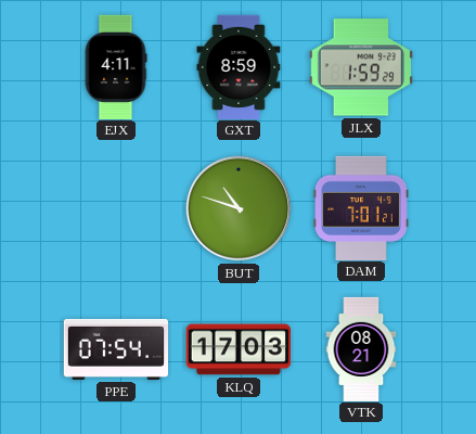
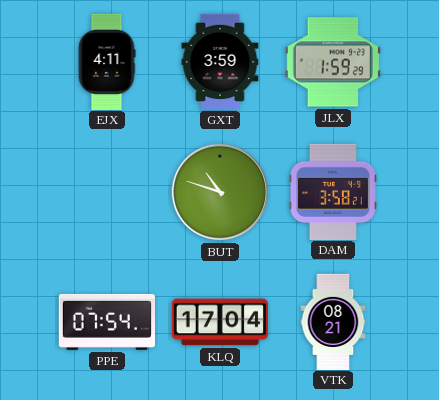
GXT: 8:59 -> 3:59 (220, 61)
DAM: 7:01 -> 3:58 (333, 191)
KLQ: 17:03 -> 17:04 (220, 322)
